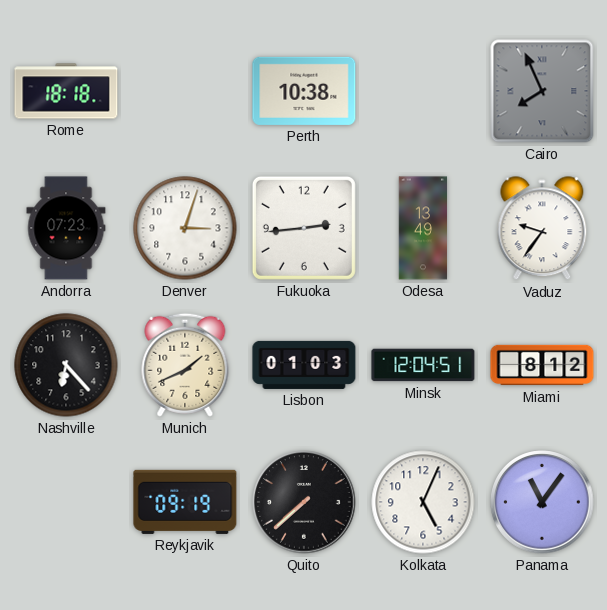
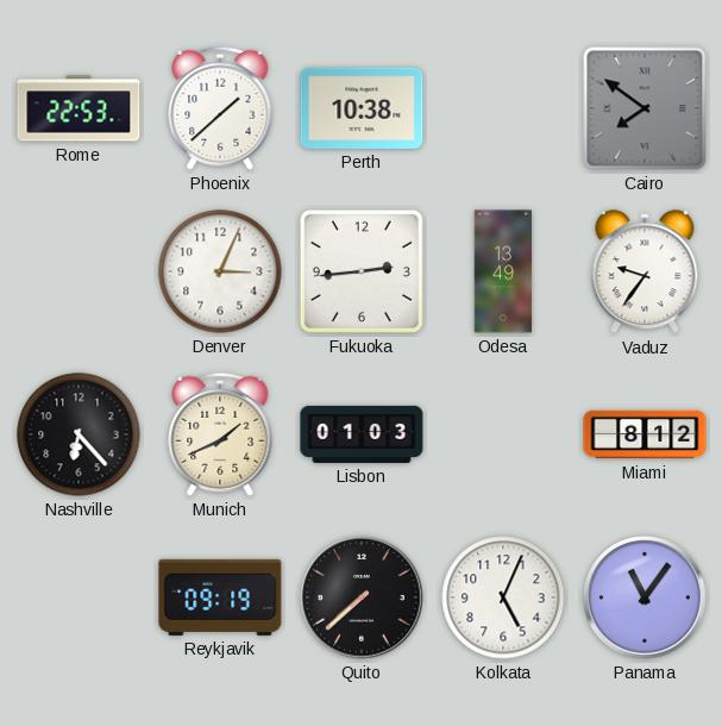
Rome: 18:18 -> 22:53 (79, 108)
Phoenix: none -> 1:38 (220, 108)
Cairo: 7:56 -> 7:51 (645, 108)
Andorra: 07:23 -> none (66, 228)
Denver: 3:03 -> 3:04 (220, 271)
Minsk: 12:04 -> none (423, 365)
